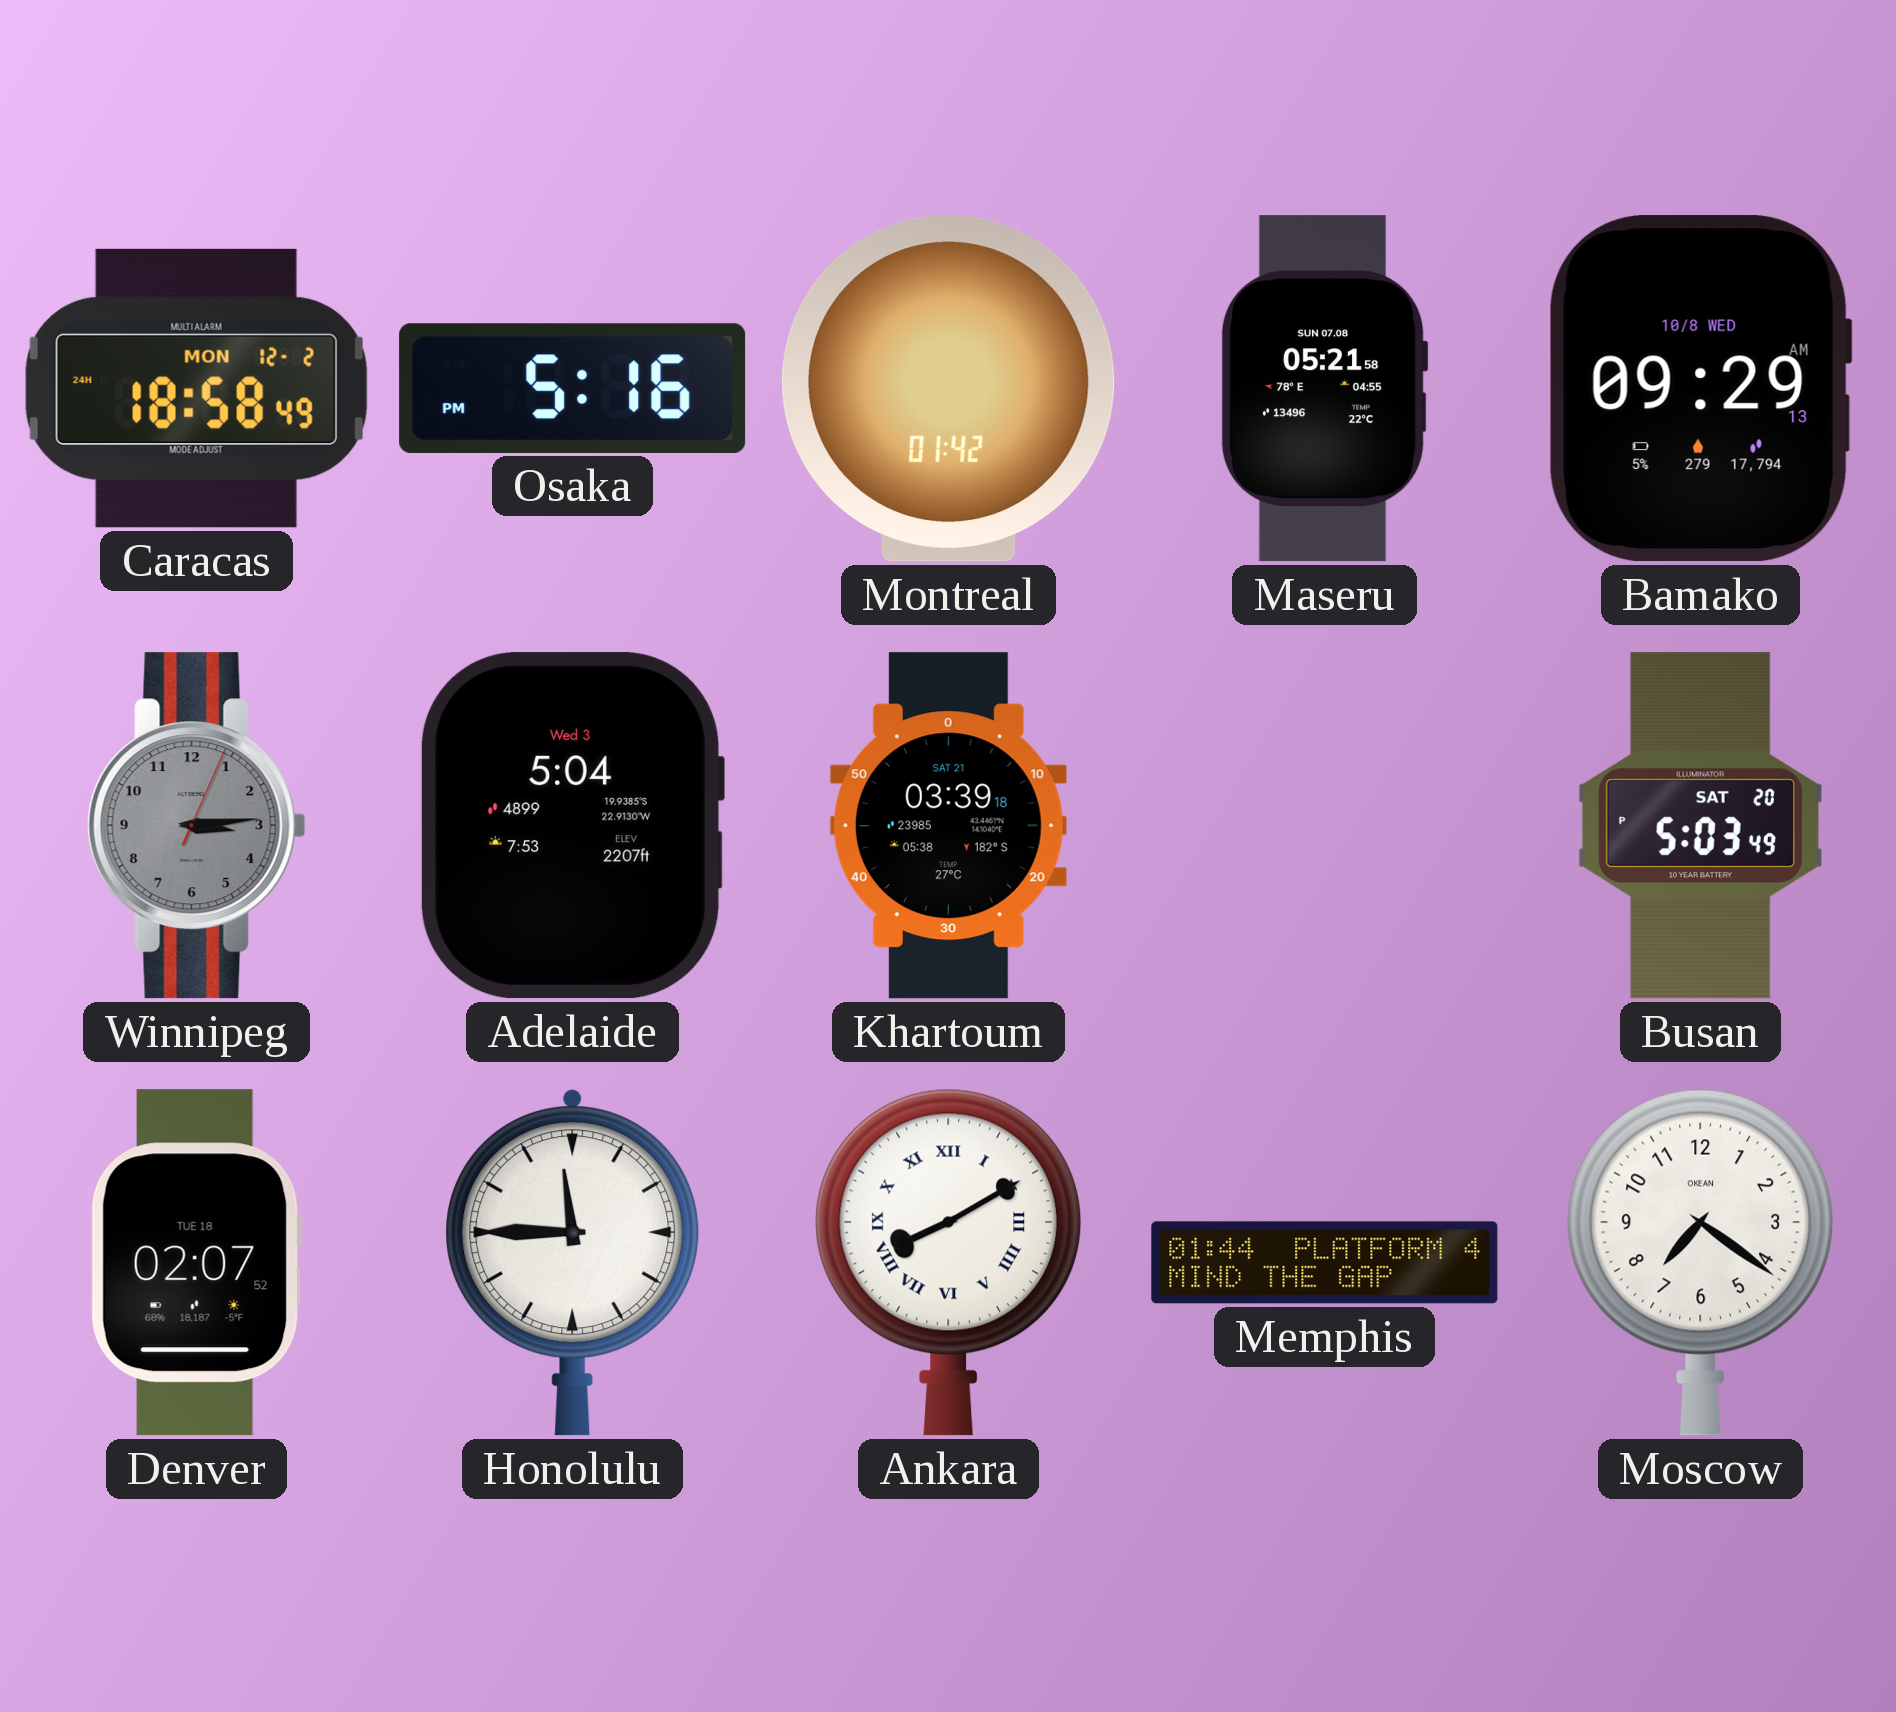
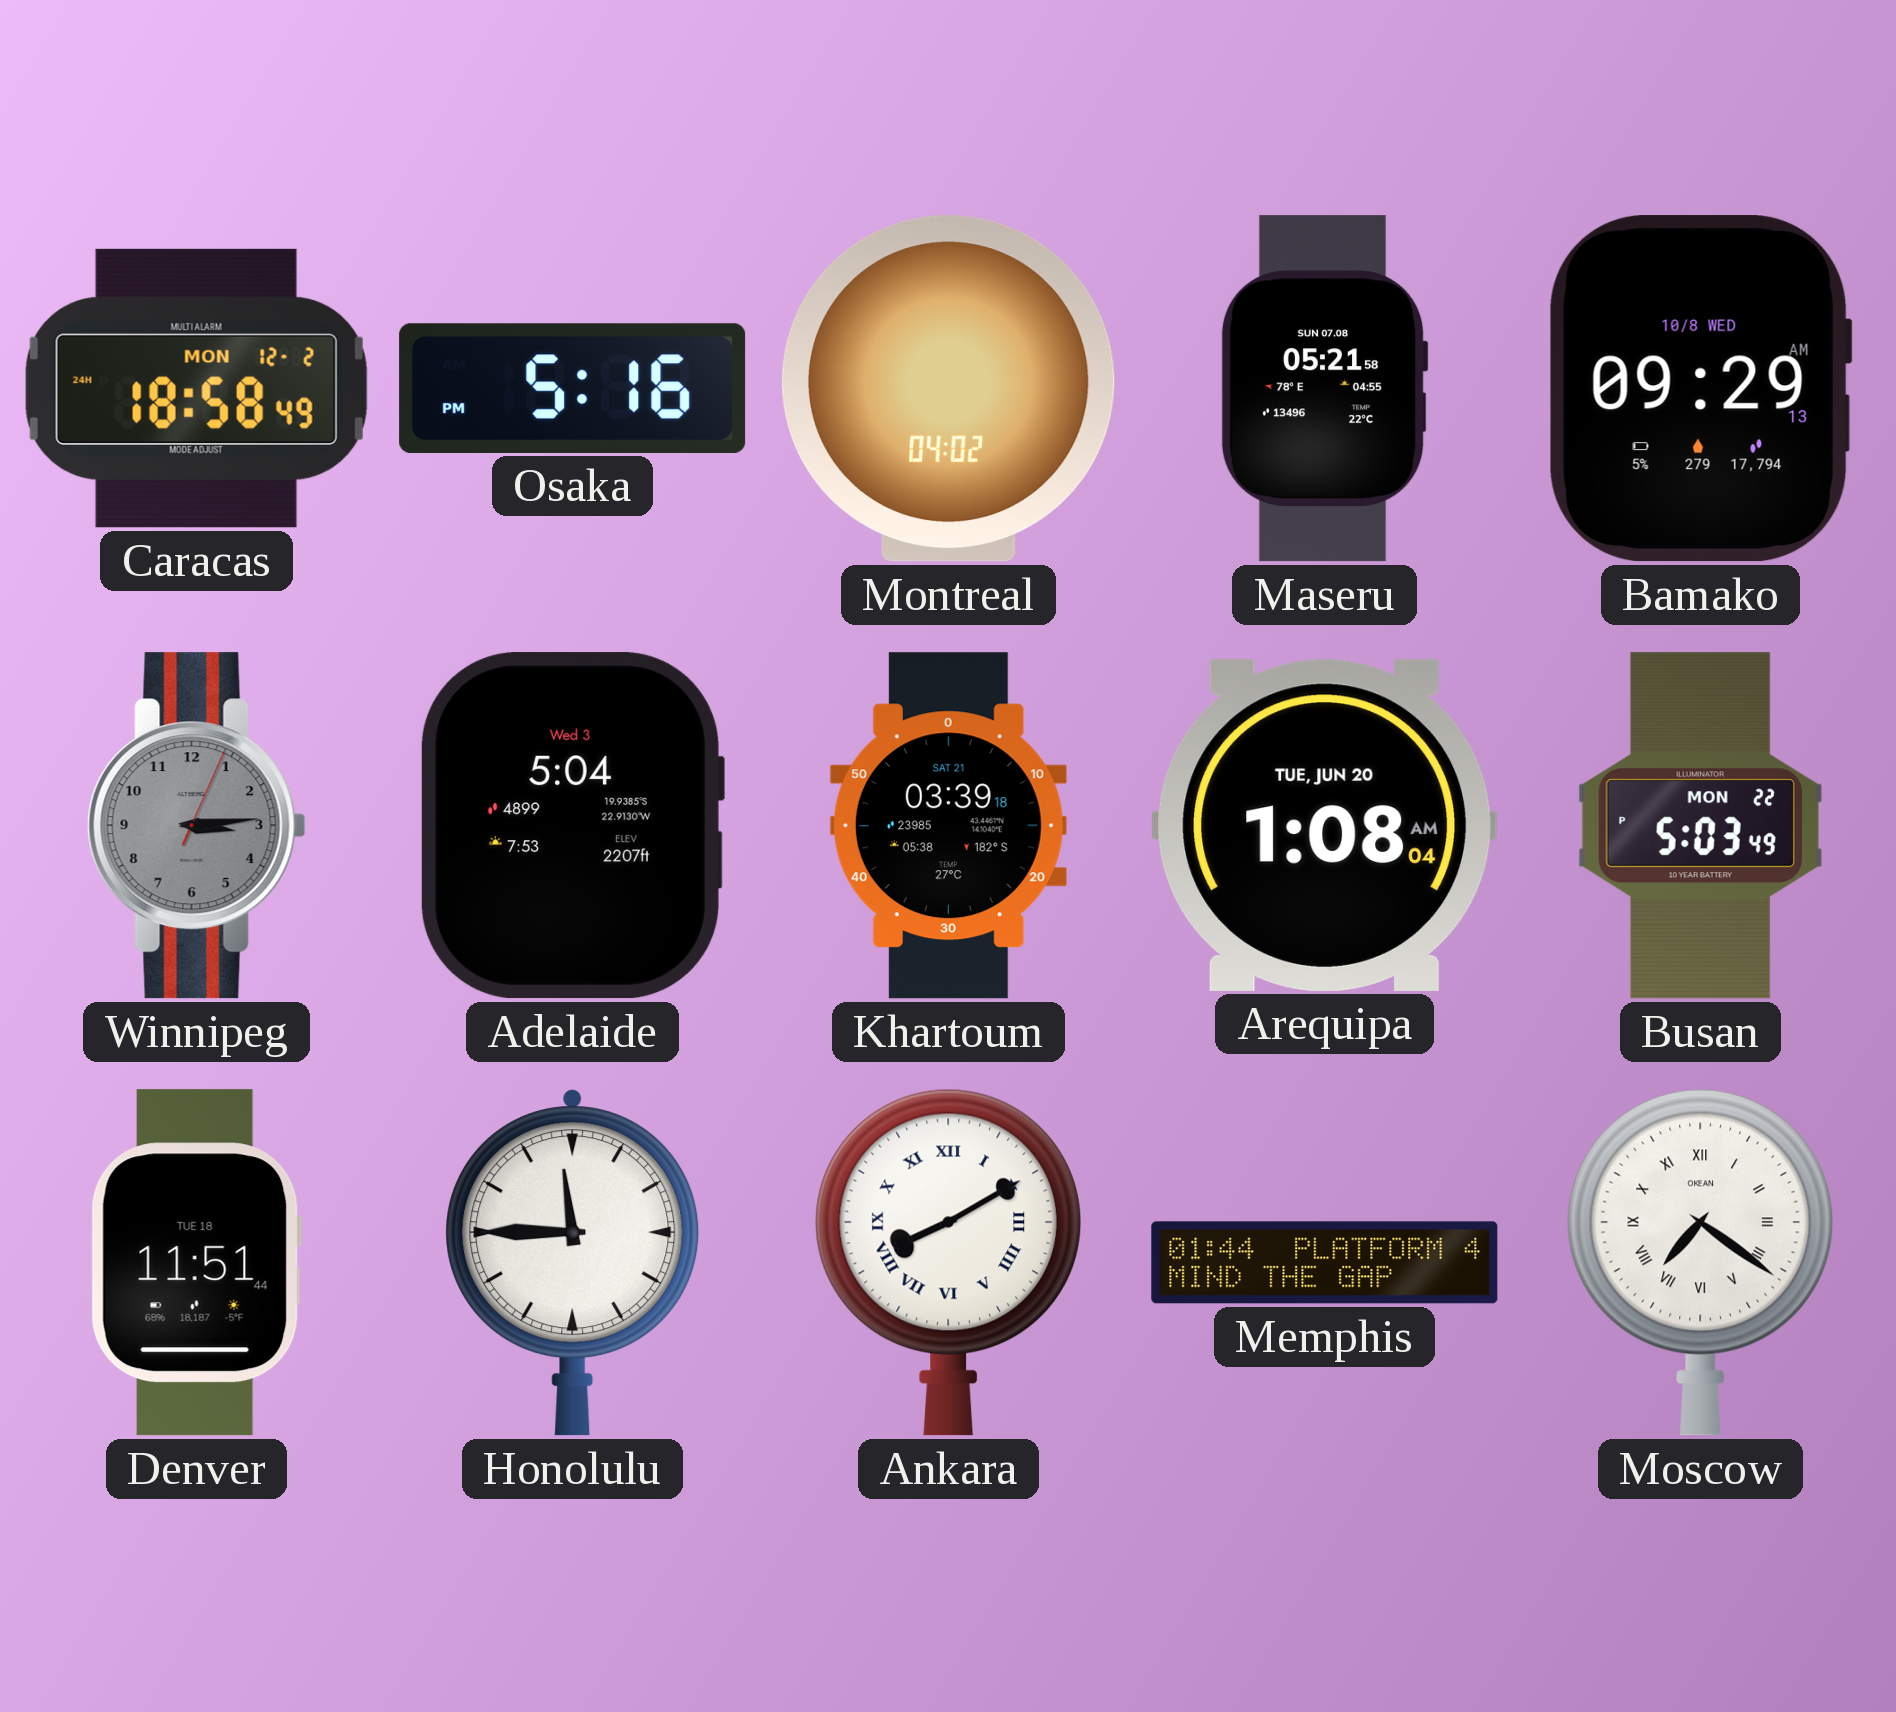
Montreal: 01:42 -> 04:02 (948, 389)
Arequipa: none -> 1:08 (1325, 825)
Busan date: SAT 20 -> MON 22 (1700, 826)
Denver: 02:07 -> 11:51 (196, 1263)
Moscow numerals: Arabic -> Roman (1700, 1262)
